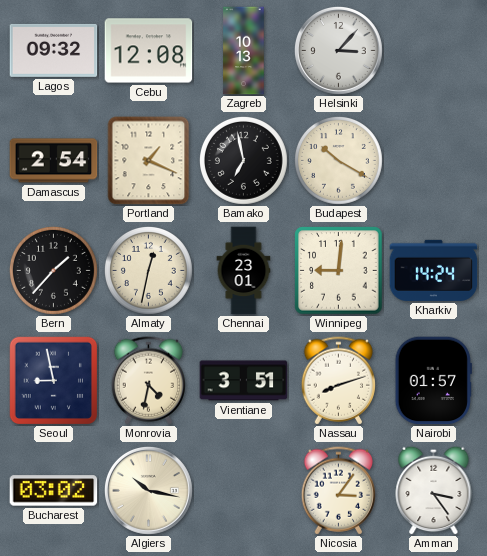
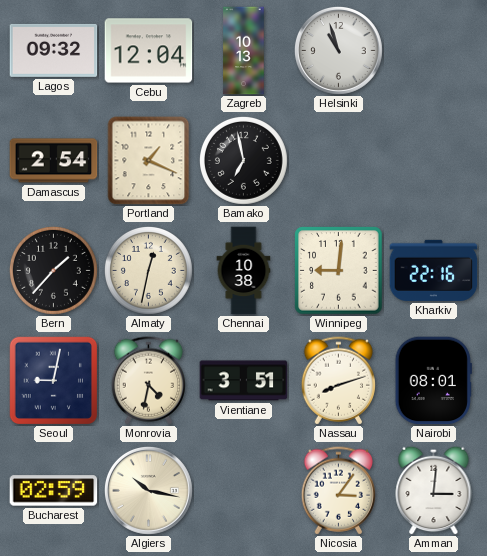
Cebu: 12:08 -> 12:04 (149, 51)
Helsinki: 3:07 -> 10:57 (339, 51)
Budapest: 10:20 -> none (338, 160)
Chennai: 23:01 -> 10:38 (244, 271)
Kharkiv: 14:24 -> 22:16 (434, 270)
Seoul: 8:58 -> 9:02 (53, 380)
Nairobi: 01:57 -> 08:01 (433, 381)
Bucharest: 03:02 -> 02:59 (54, 491)
Amman: 3:24 -> 3:01 (434, 490)
